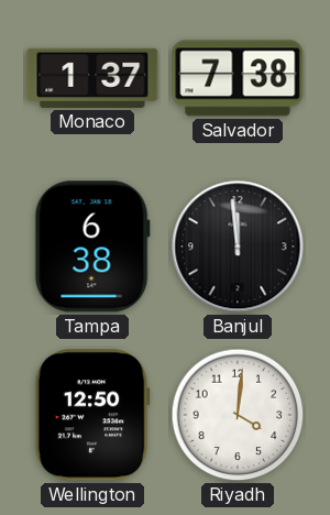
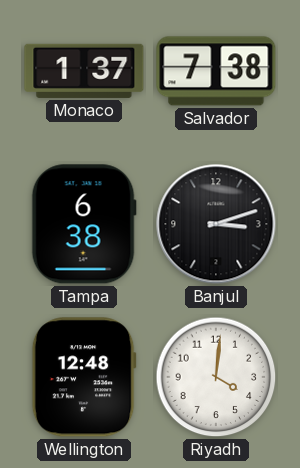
Banjul: 11:59 -> 3:12 (216, 224)
Wellington: 12:50 -> 12:48 (84, 377)
